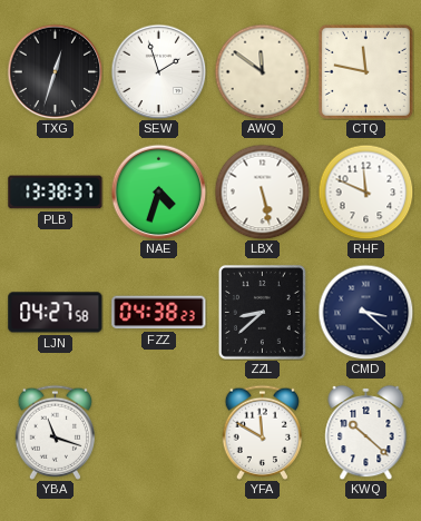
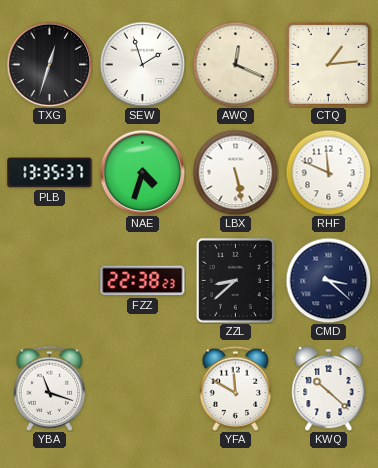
AWQ: 11:51 -> 12:19 (235, 64)
CTQ: 11:47 -> 1:14 (328, 64)
PLB: 13:38 -> 13:35 (50, 173)
LJN: 04:27 -> none (56, 313)
FZZ: 04:38 -> 22:38 (143, 281)
